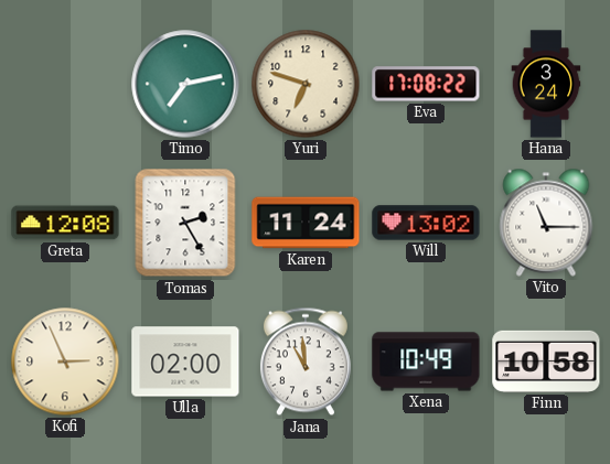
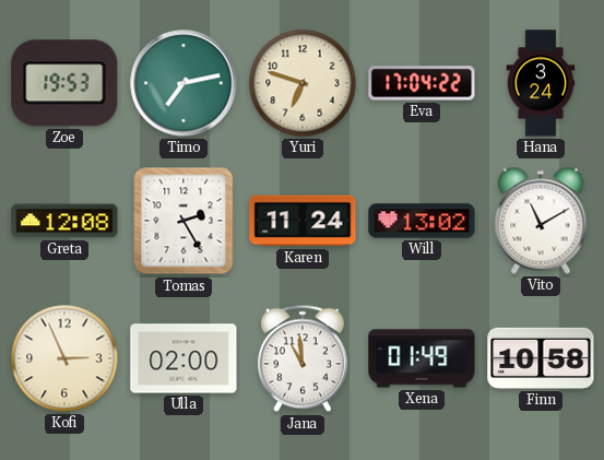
Zoe: none -> 19:53 (64, 83)
Eva: 17:08 -> 17:04 (422, 83)
Vito: 11:15 -> 11:10 (541, 221)
Xena: 10:49 -> 01:49 (422, 358)
